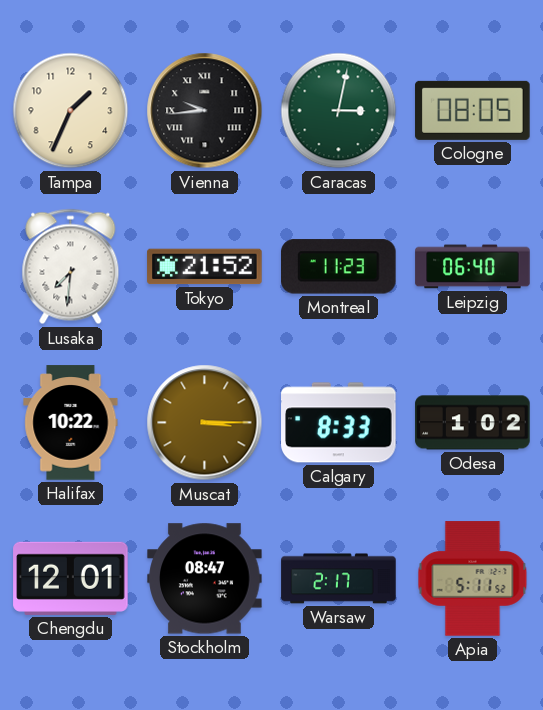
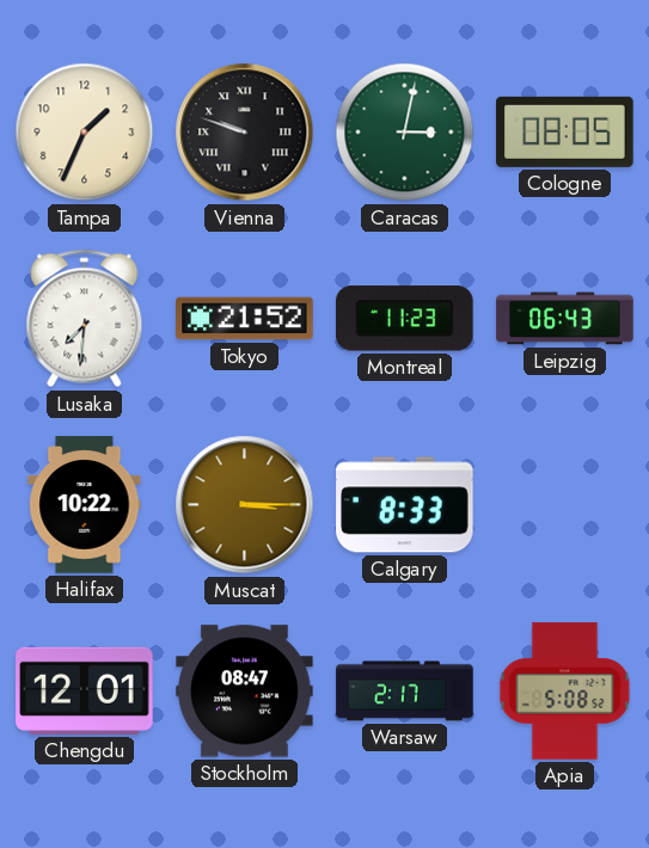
Vienna: 9:44 -> 9:48 (245, 133)
Leipzig: 06:40 -> 06:43 (565, 319)
Odesa: 1:02 -> none (473, 423)
Apia: 5:11 -> 5:08 (565, 692)
